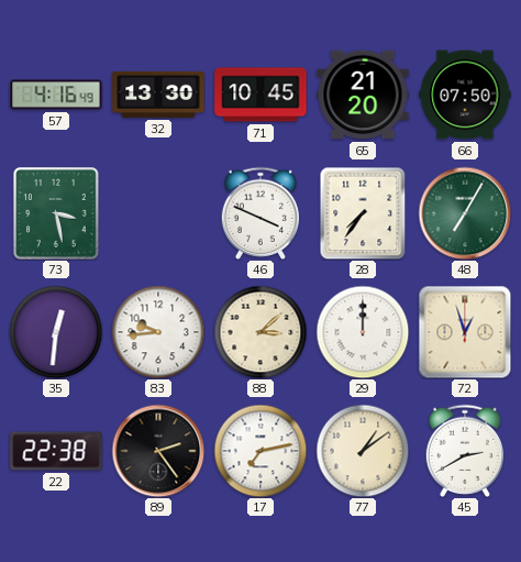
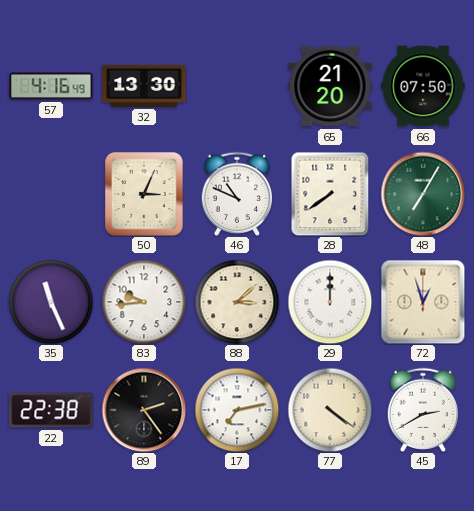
71: 10:45 -> none (260, 95)
73: 3:28 -> none (56, 214)
50: none -> 3:04 (145, 195)
46: 3:49 -> 10:49 (236, 194)
28: 7:36 -> 7:39 (330, 194)
35: 12:31 -> 11:26 (51, 302)
77: 1:09 -> 4:21 (330, 410)
